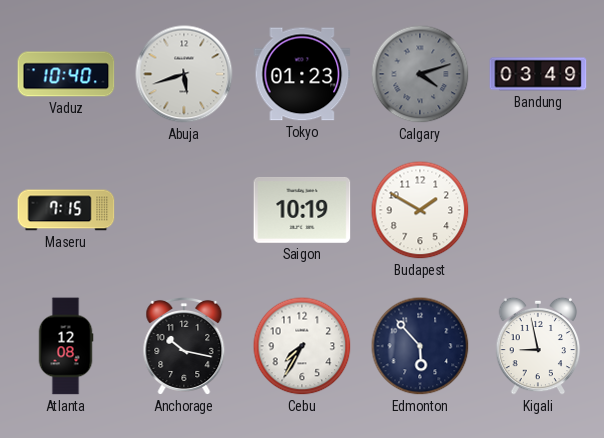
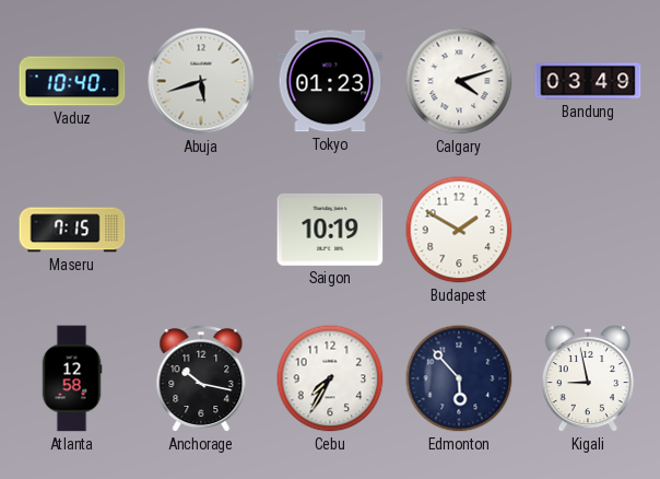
Calgary dial: grey -> white (459, 81)
Atlanta: 12:08 -> 12:58 (72, 378)
